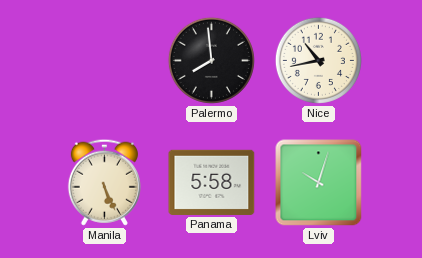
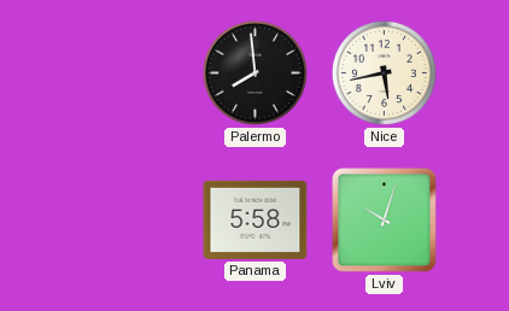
Nice: 10:43 -> 5:43 (384, 72)
Manila: 5:26 -> none (104, 182)
